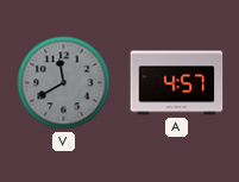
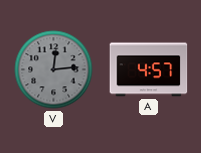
V: 11:40 -> 12:14 (54, 70)
